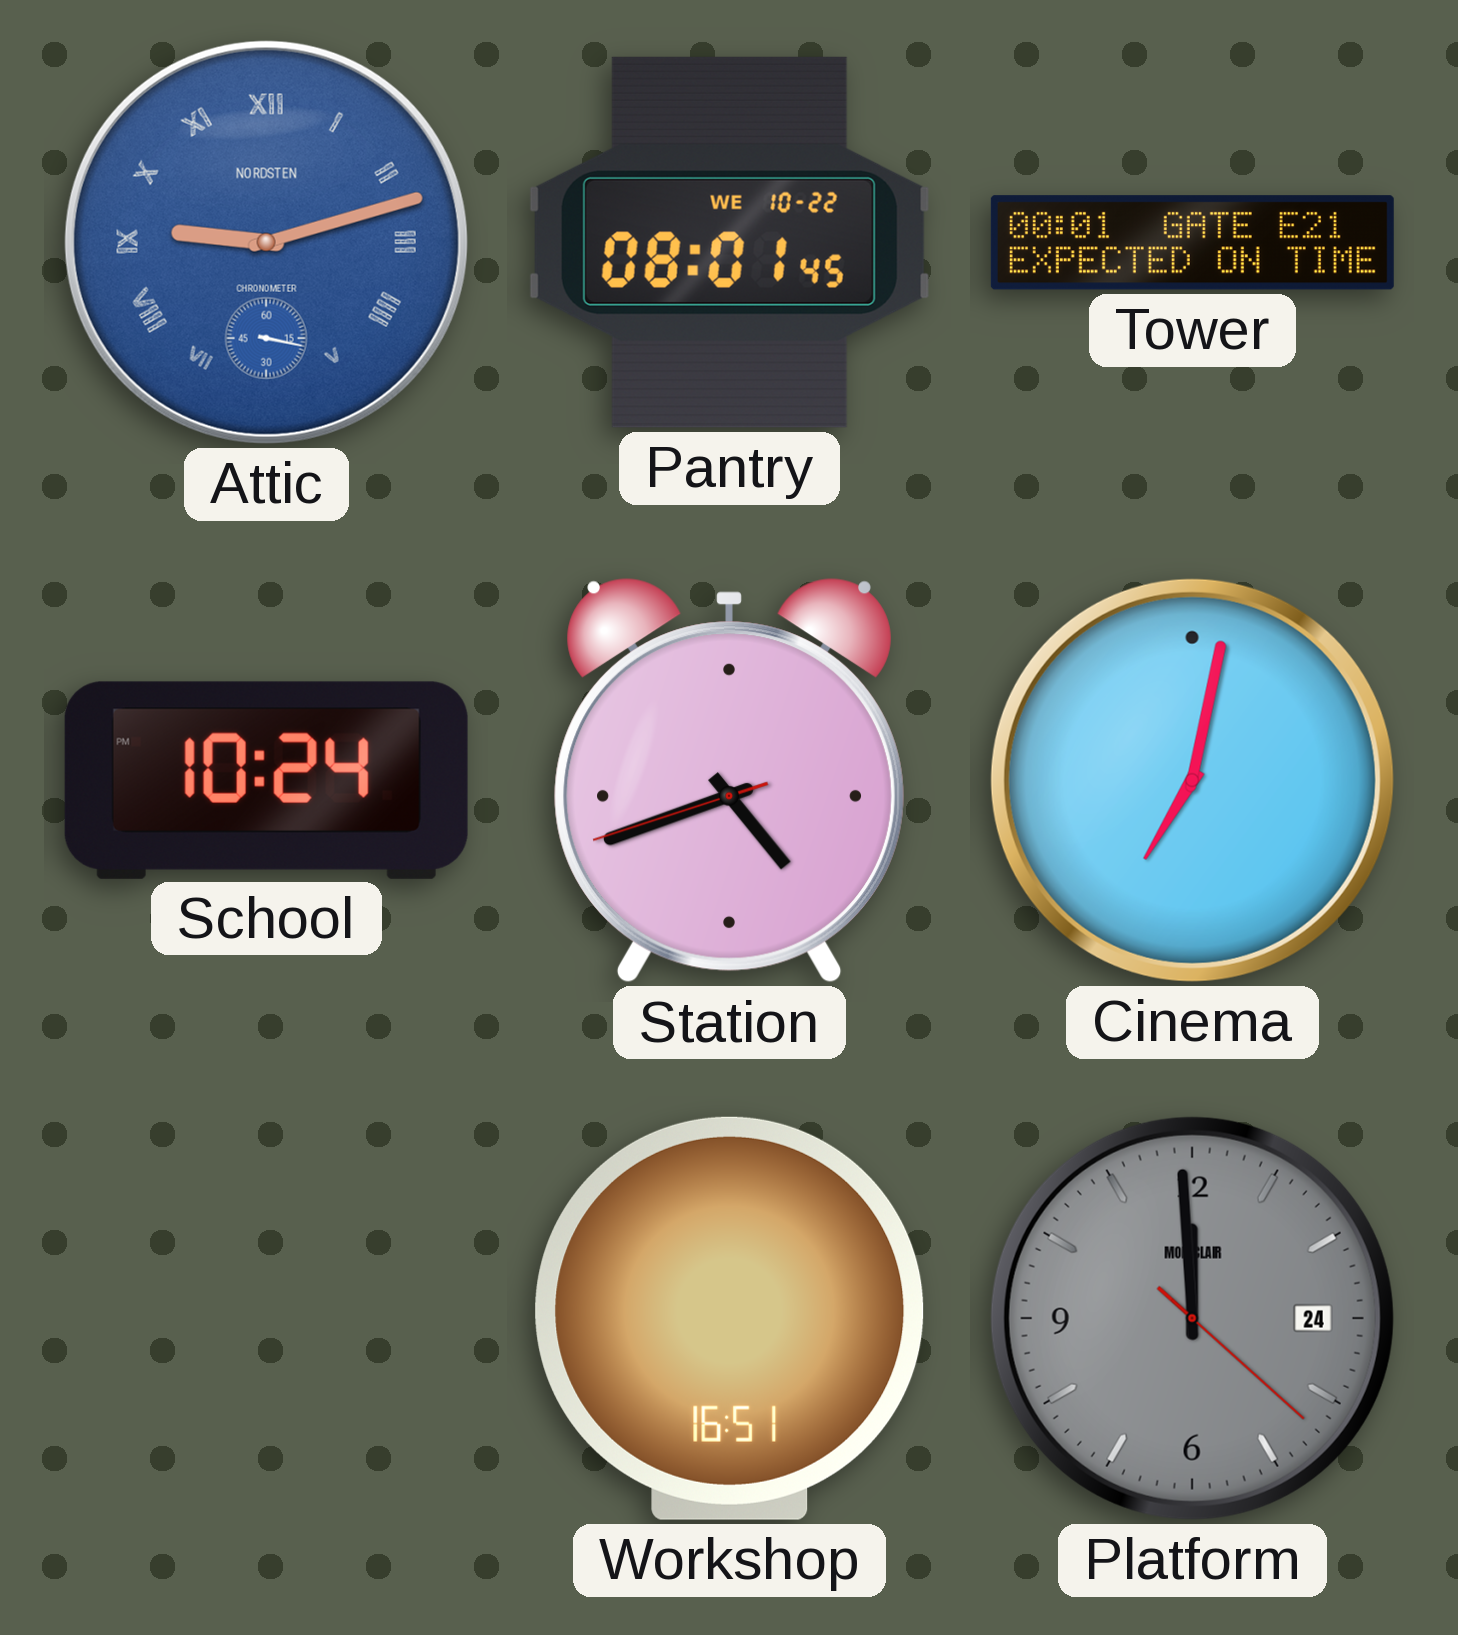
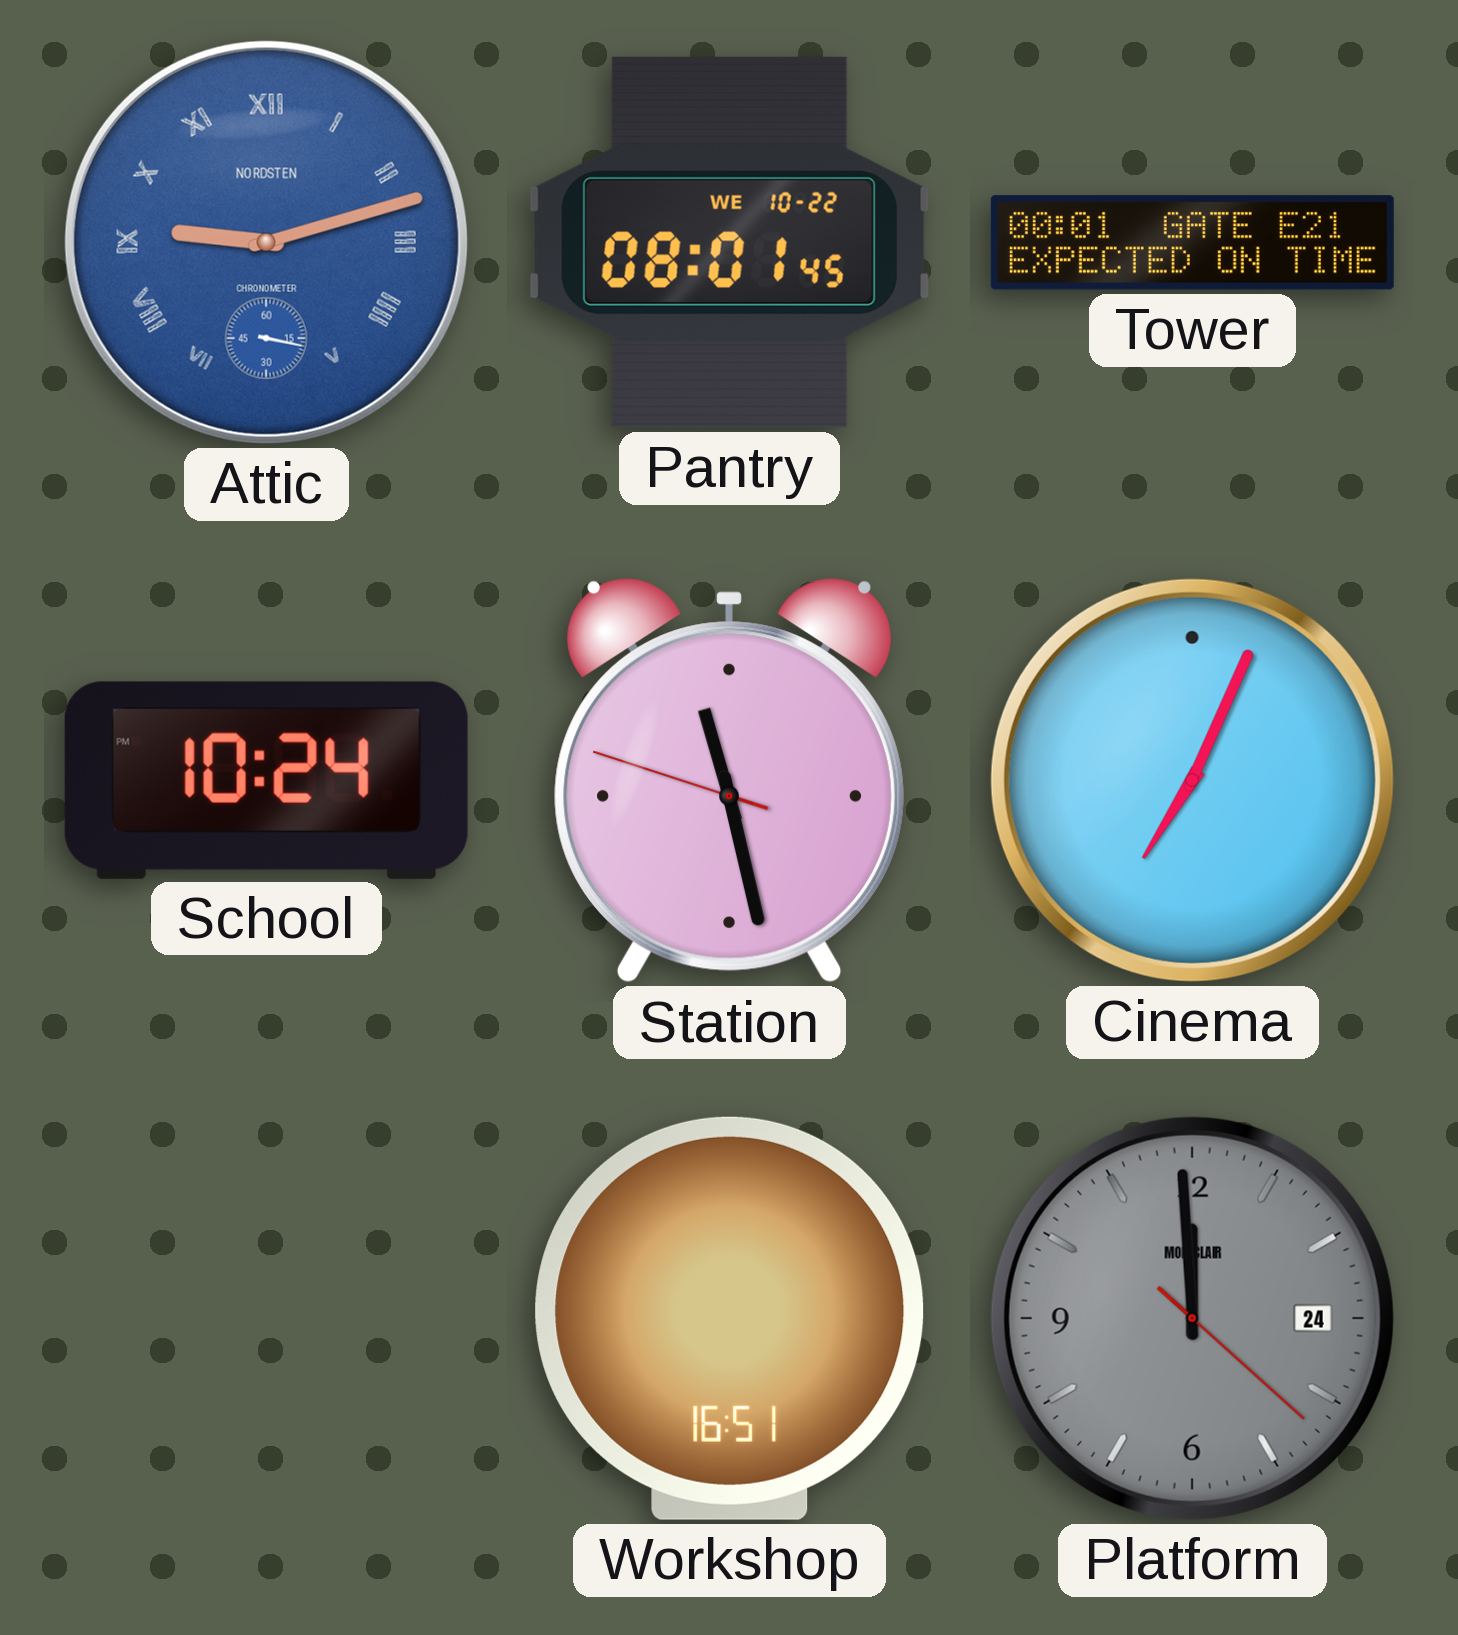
Station: 4:41 -> 11:27 (729, 781)
Cinema: 7:02 -> 7:04 (1192, 780)
